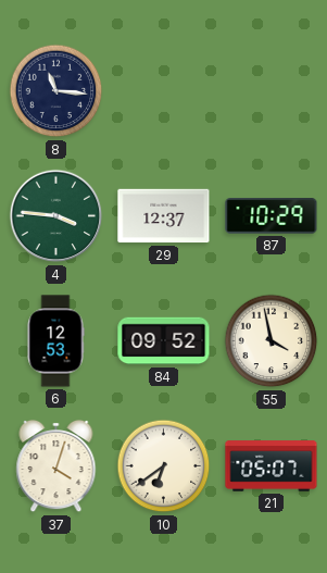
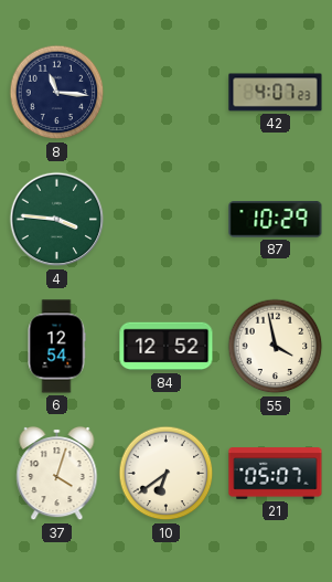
42: none -> 4:07 (276, 93)
29: 12:37 -> none (164, 216)
6: 12:53 -> 12:54 (56, 347)
84: 09:52 -> 12:52 (167, 347)
